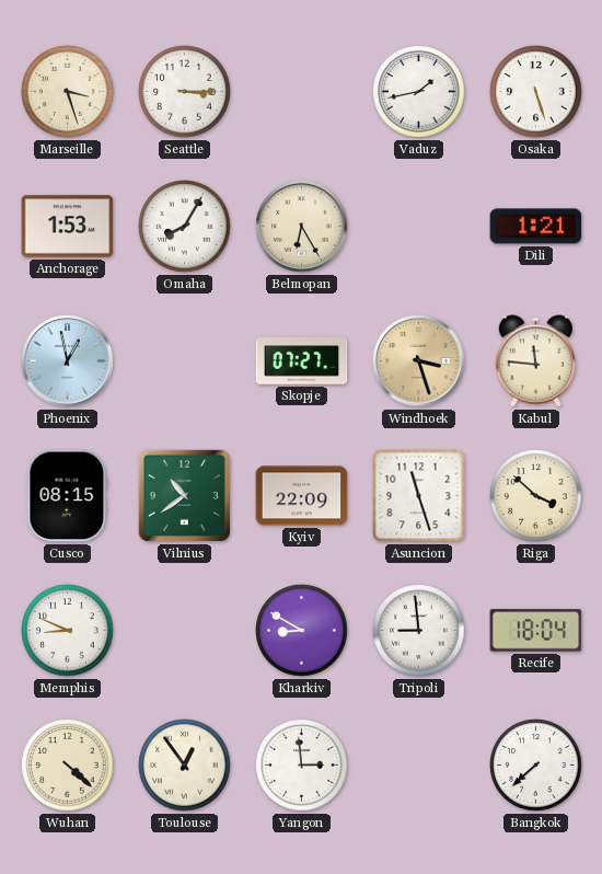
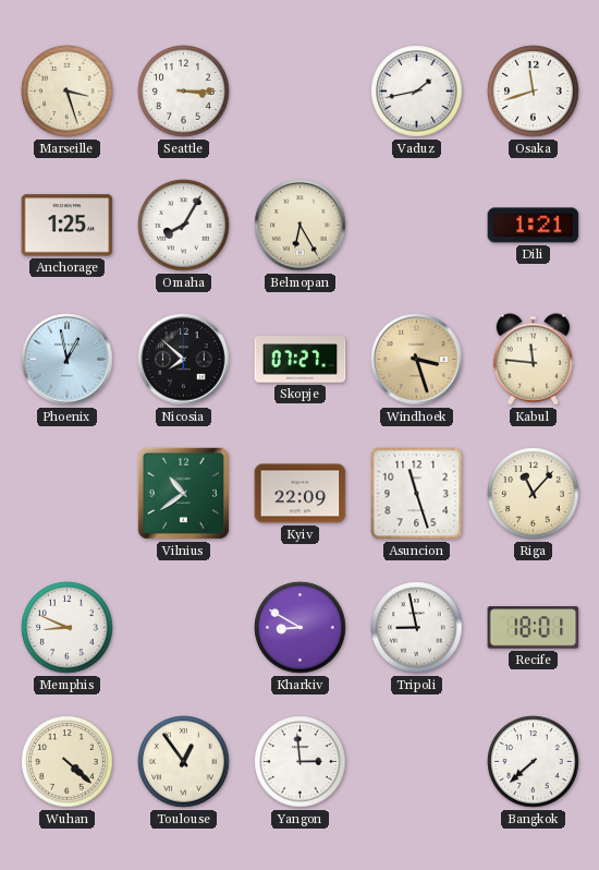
Osaka: 5:27 -> 11:42 (534, 92)
Anchorage: 1:53 -> 1:25 (68, 226)
Nicosia: none -> 7:52 (184, 360)
Cusco: 08:15 -> none (68, 496)
Riga: 3:52 -> 11:07 (534, 494)
Tripoli: 8:59 -> 8:58 (417, 628)
Recife: 18:04 -> 18:01 (534, 628)
